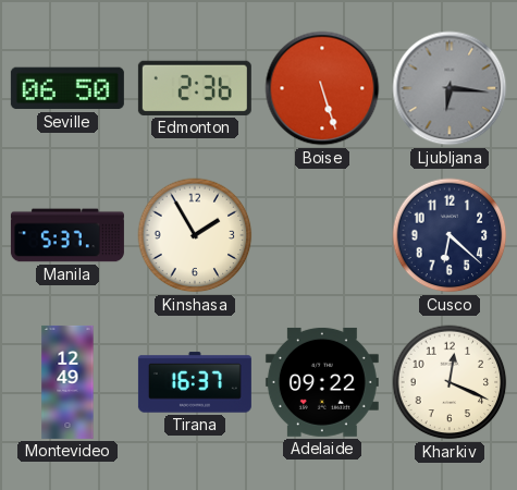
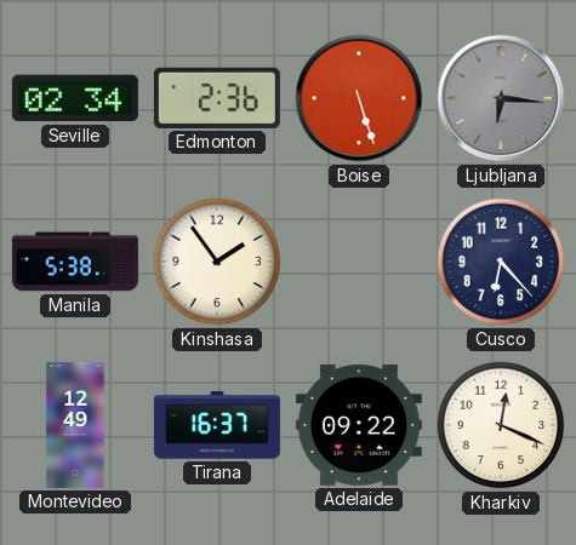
Seville: 06:50 -> 02:34 (75, 98)
Manila: 5:37 -> 5:38 (75, 262)
Kinshasa: 1:55 -> 1:54 (217, 262)
Cusco: 6:22 -> 6:23 (501, 262)
